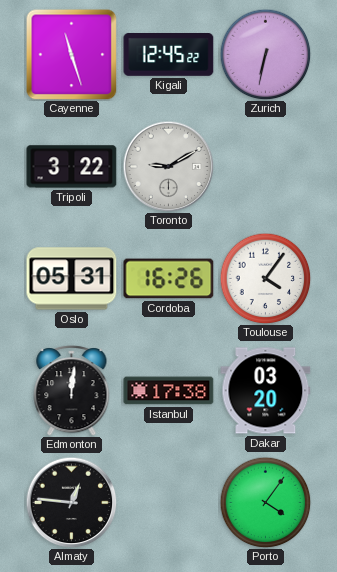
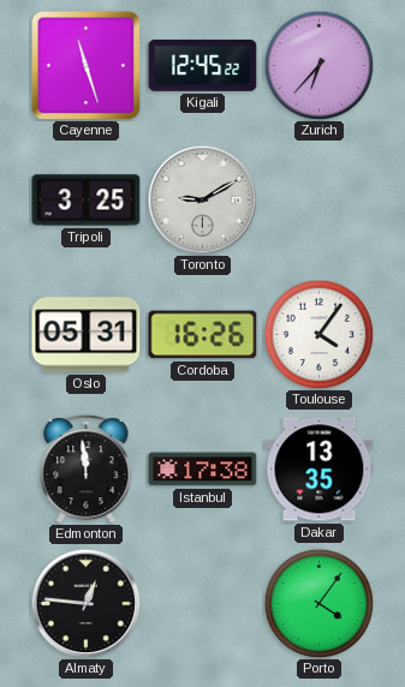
Zurich: 6:32 -> 6:37 (318, 65)
Tripoli: 3:22 -> 3:25 (87, 201)
Edmonton: 12:01 -> 11:59 (87, 470)
Dakar: 03:20 -> 13:35 (320, 470)
